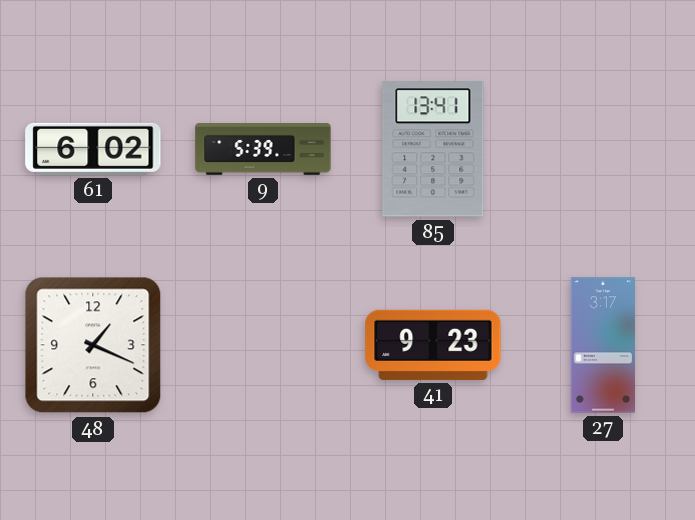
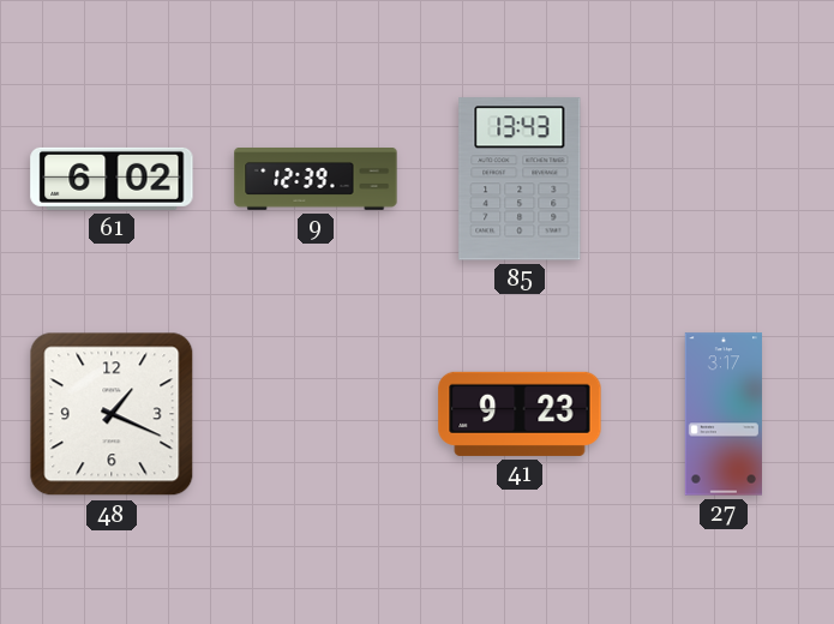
9: 5:39 -> 12:39 (316, 179)
85: 13:41 -> 13:43 (520, 179)
